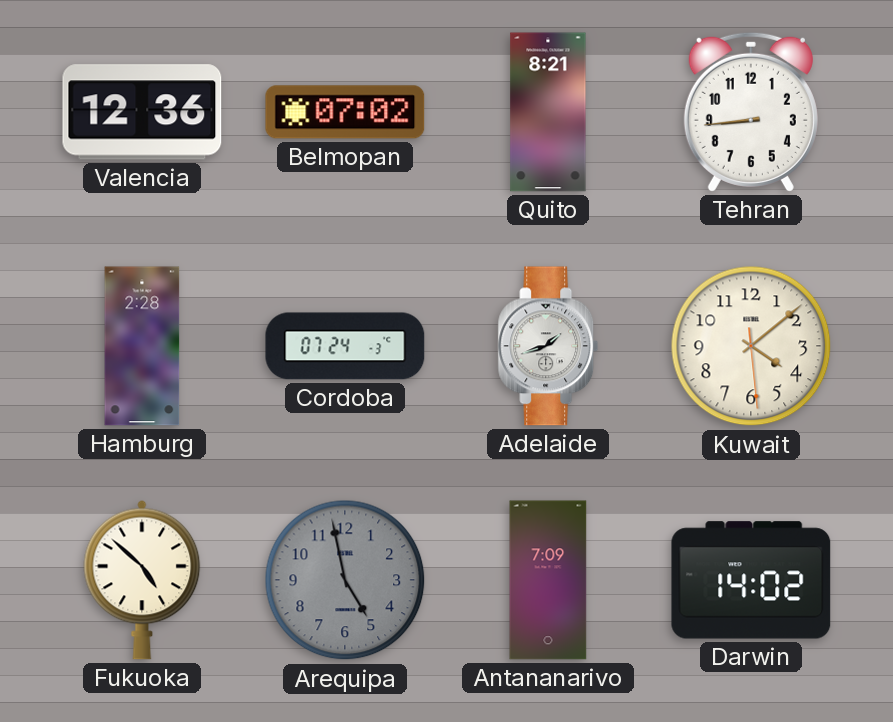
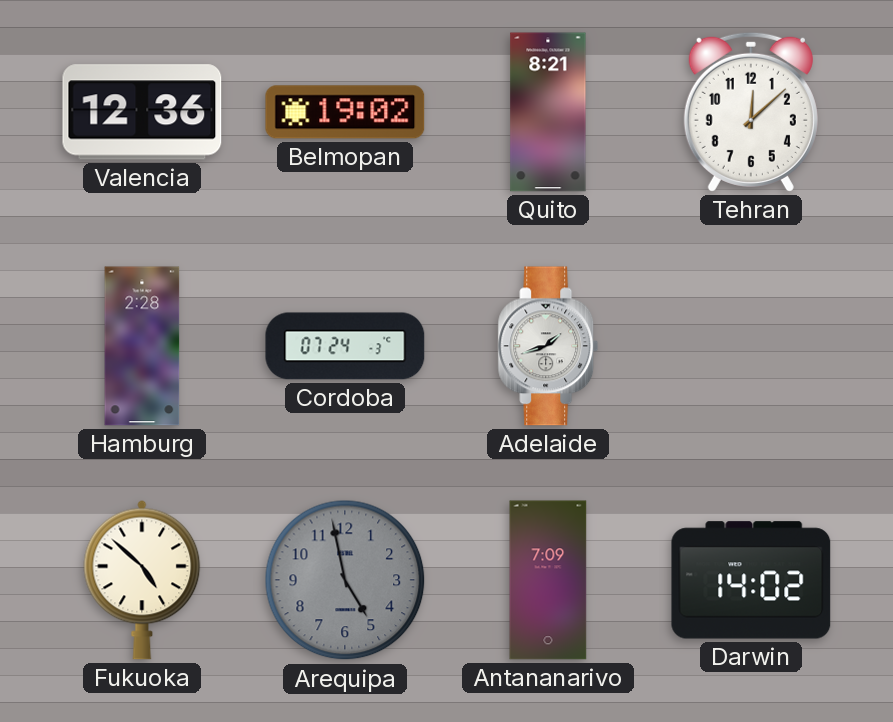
Belmopan: 07:02 -> 19:02 (345, 112)
Tehran: 8:44 -> 12:08 (751, 112)
Kuwait: 4:08 -> none (751, 346)
